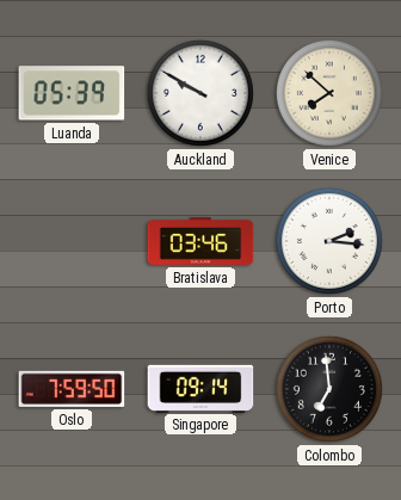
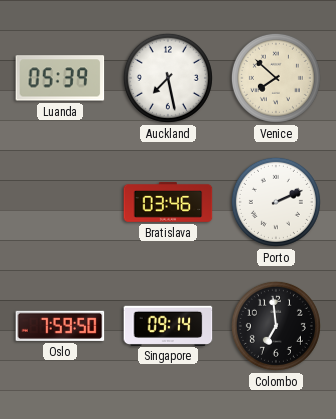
Auckland: 9:50 -> 7:28 (168, 78)
Porto: 2:16 -> 2:11 (276, 202)
